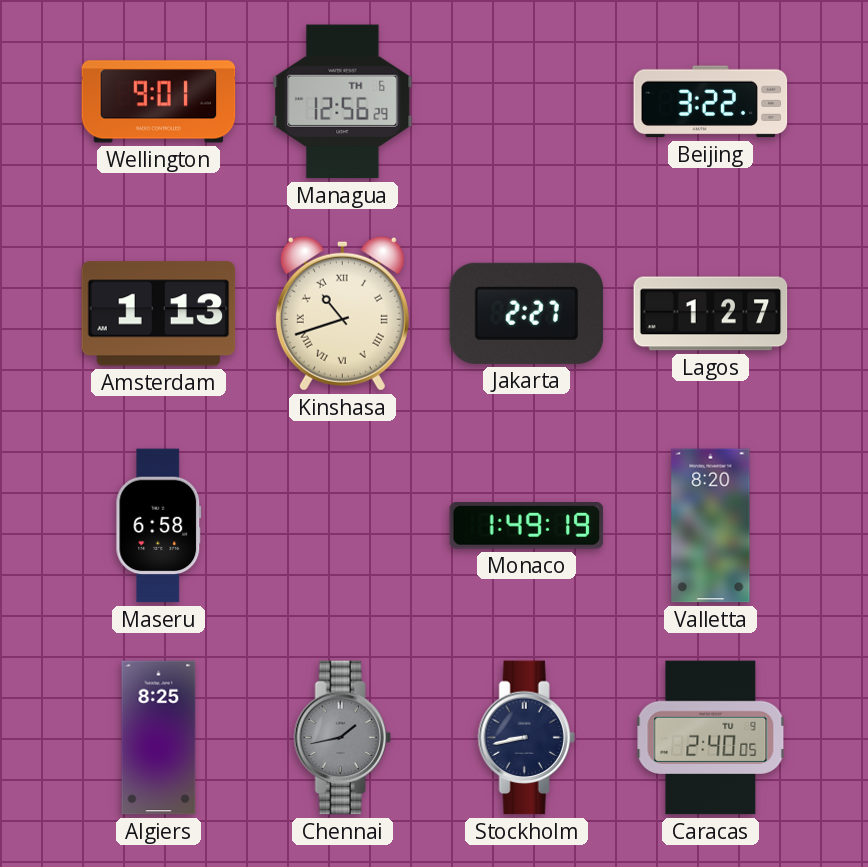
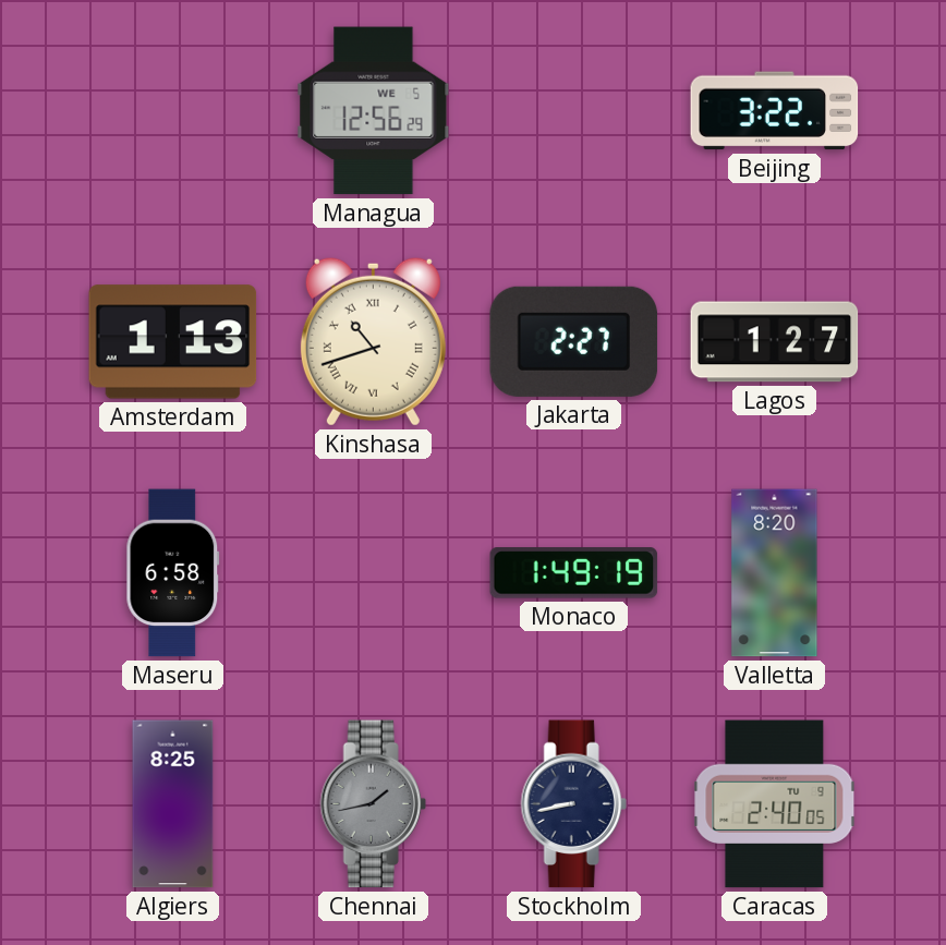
Wellington: 9:01 -> none (159, 102)
Managua date: TH 6 -> WE 5 (374, 111)
